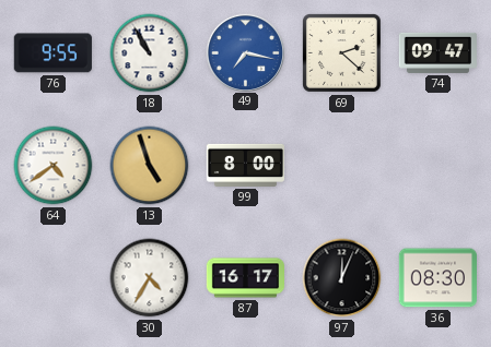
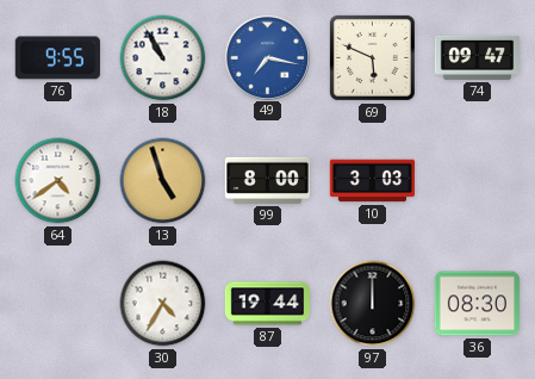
69: 2:22 -> 5:49 (372, 57)
10: none -> 3:03 (372, 181)
87: 16:17 -> 19:44 (267, 304)
97: 12:04 -> 12:00 (373, 304)
